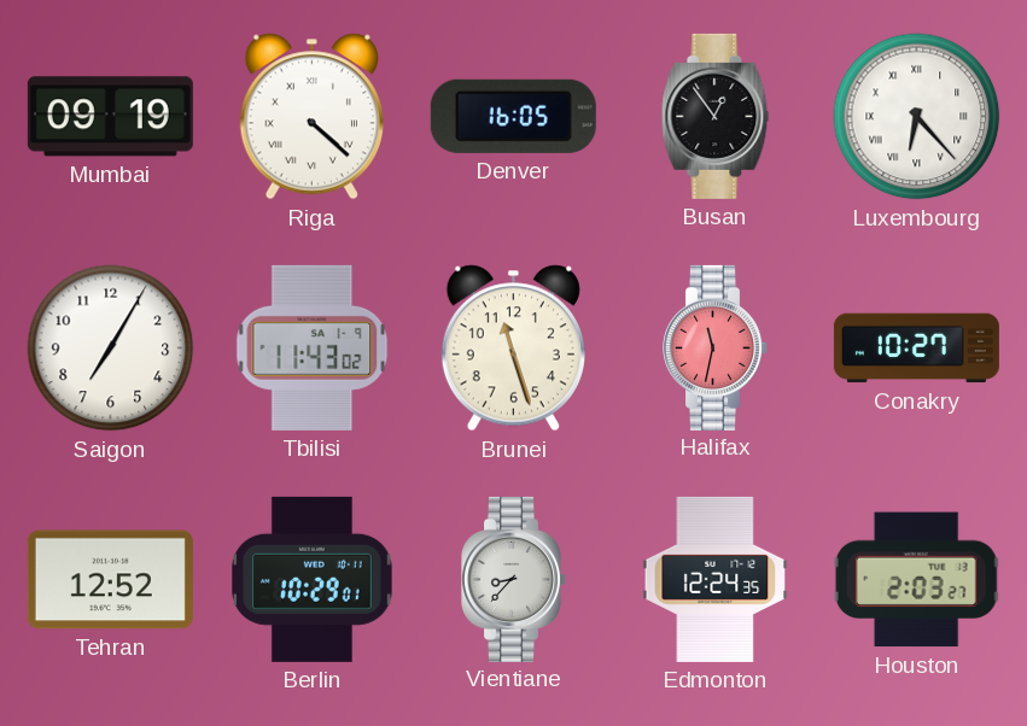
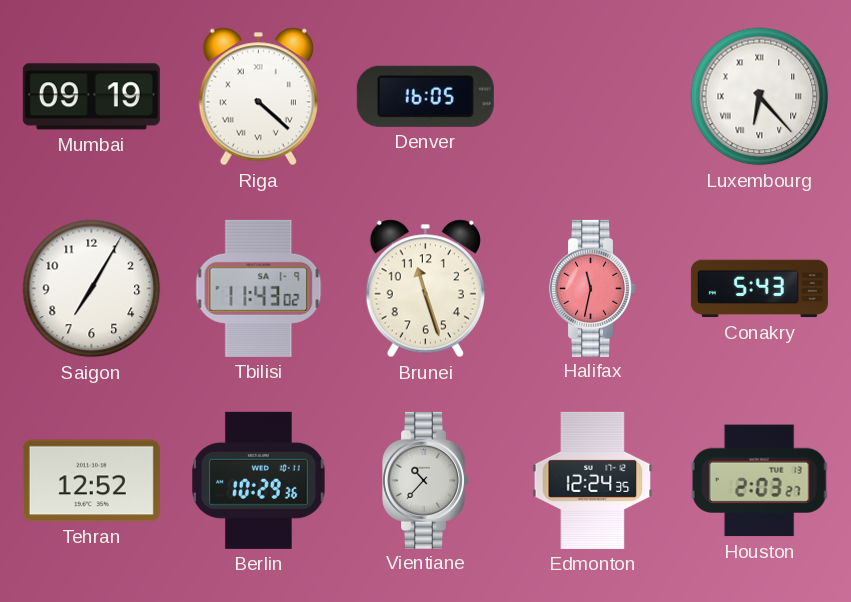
Busan: 12:54 -> none (716, 116)
Conakry: 10:27 -> 5:43 (759, 289)
Berlin: 10:29:01 -> 10:29:36 (259, 480)
Vientiane: 8:37 -> 10:37 (426, 480)
